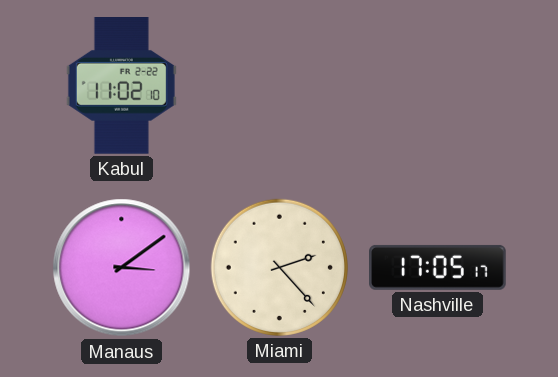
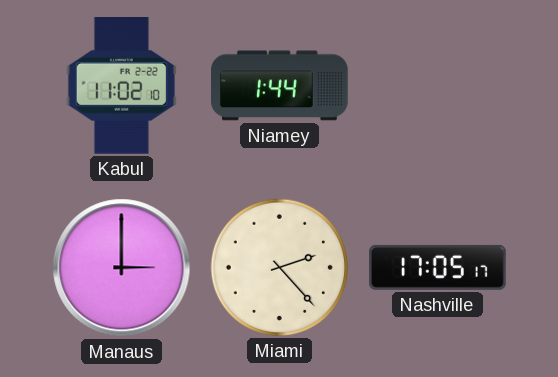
Niamey: none -> 1:44 (280, 86)
Manaus: 3:09 -> 3:00 (122, 268)
